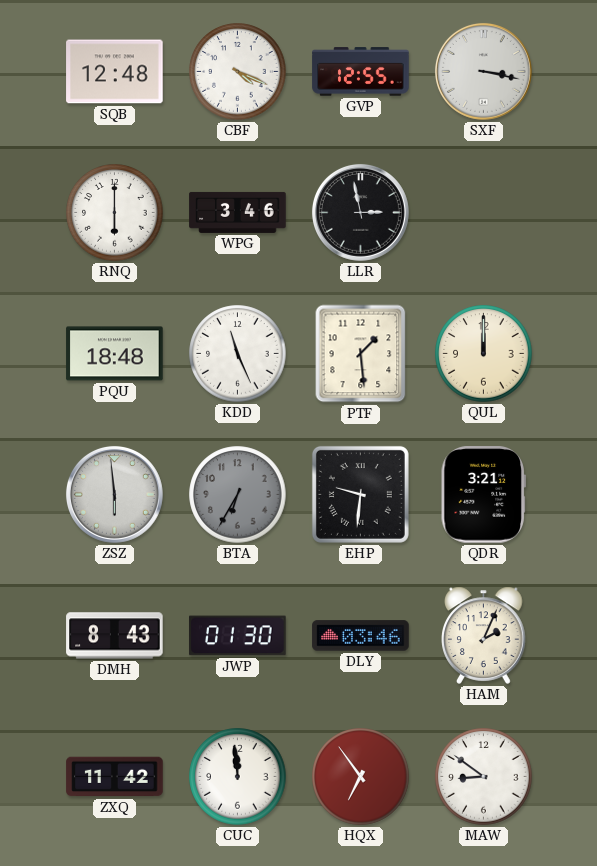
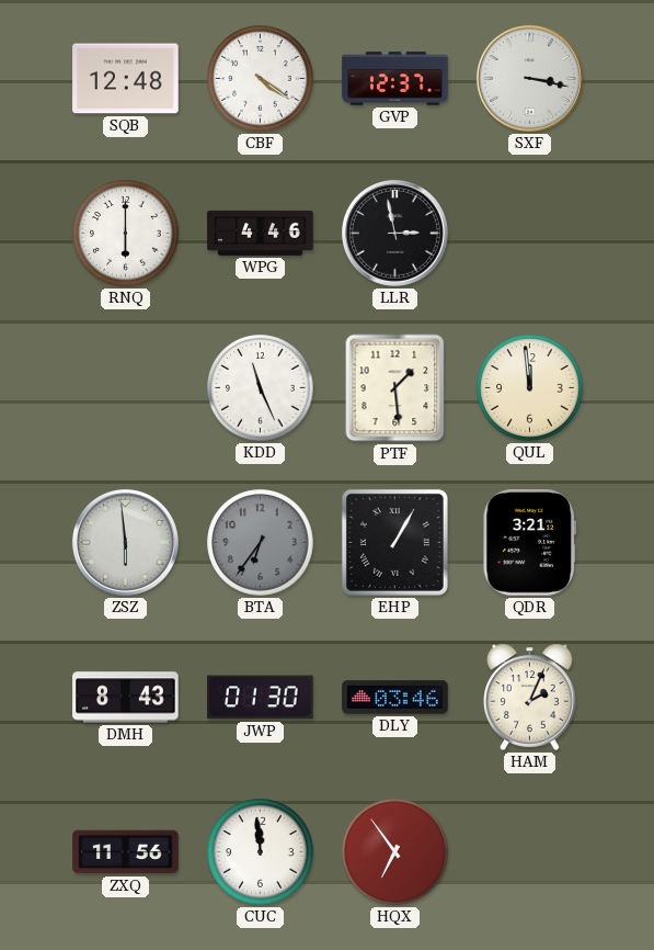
CBF: 4:19 -> 4:21 (261, 79)
GVP: 12:55 -> 12:37 (395, 79)
WPG: 3:46 -> 4:46 (261, 233)
PQU: 18:48 -> none (115, 354)
QUL: 12:00 -> 11:59 (530, 388)
BTA: 6:35 -> 6:36 (261, 543)
EHP: 9:31 -> 1:05 (394, 542)
ZXQ: 11:42 -> 11:56 (126, 852)
MAW: 8:51 -> none (484, 777)
